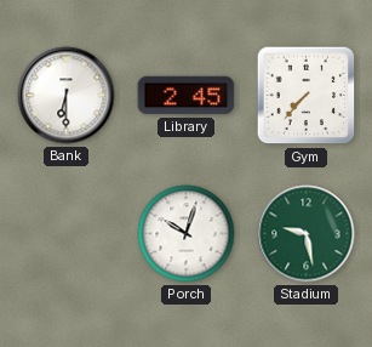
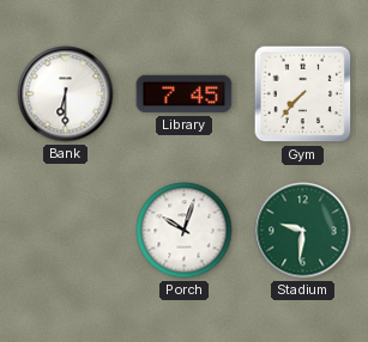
Library: 2:45 -> 7:45 (185, 94)
Stadium: 9:28 -> 9:31 (303, 231)
